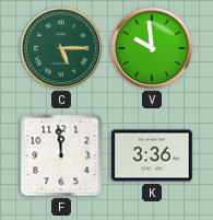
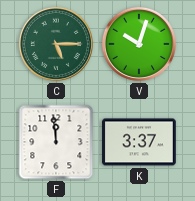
V: 9:59 -> 10:03 (139, 44)
K: 3:36 -> 3:37 (139, 142)
